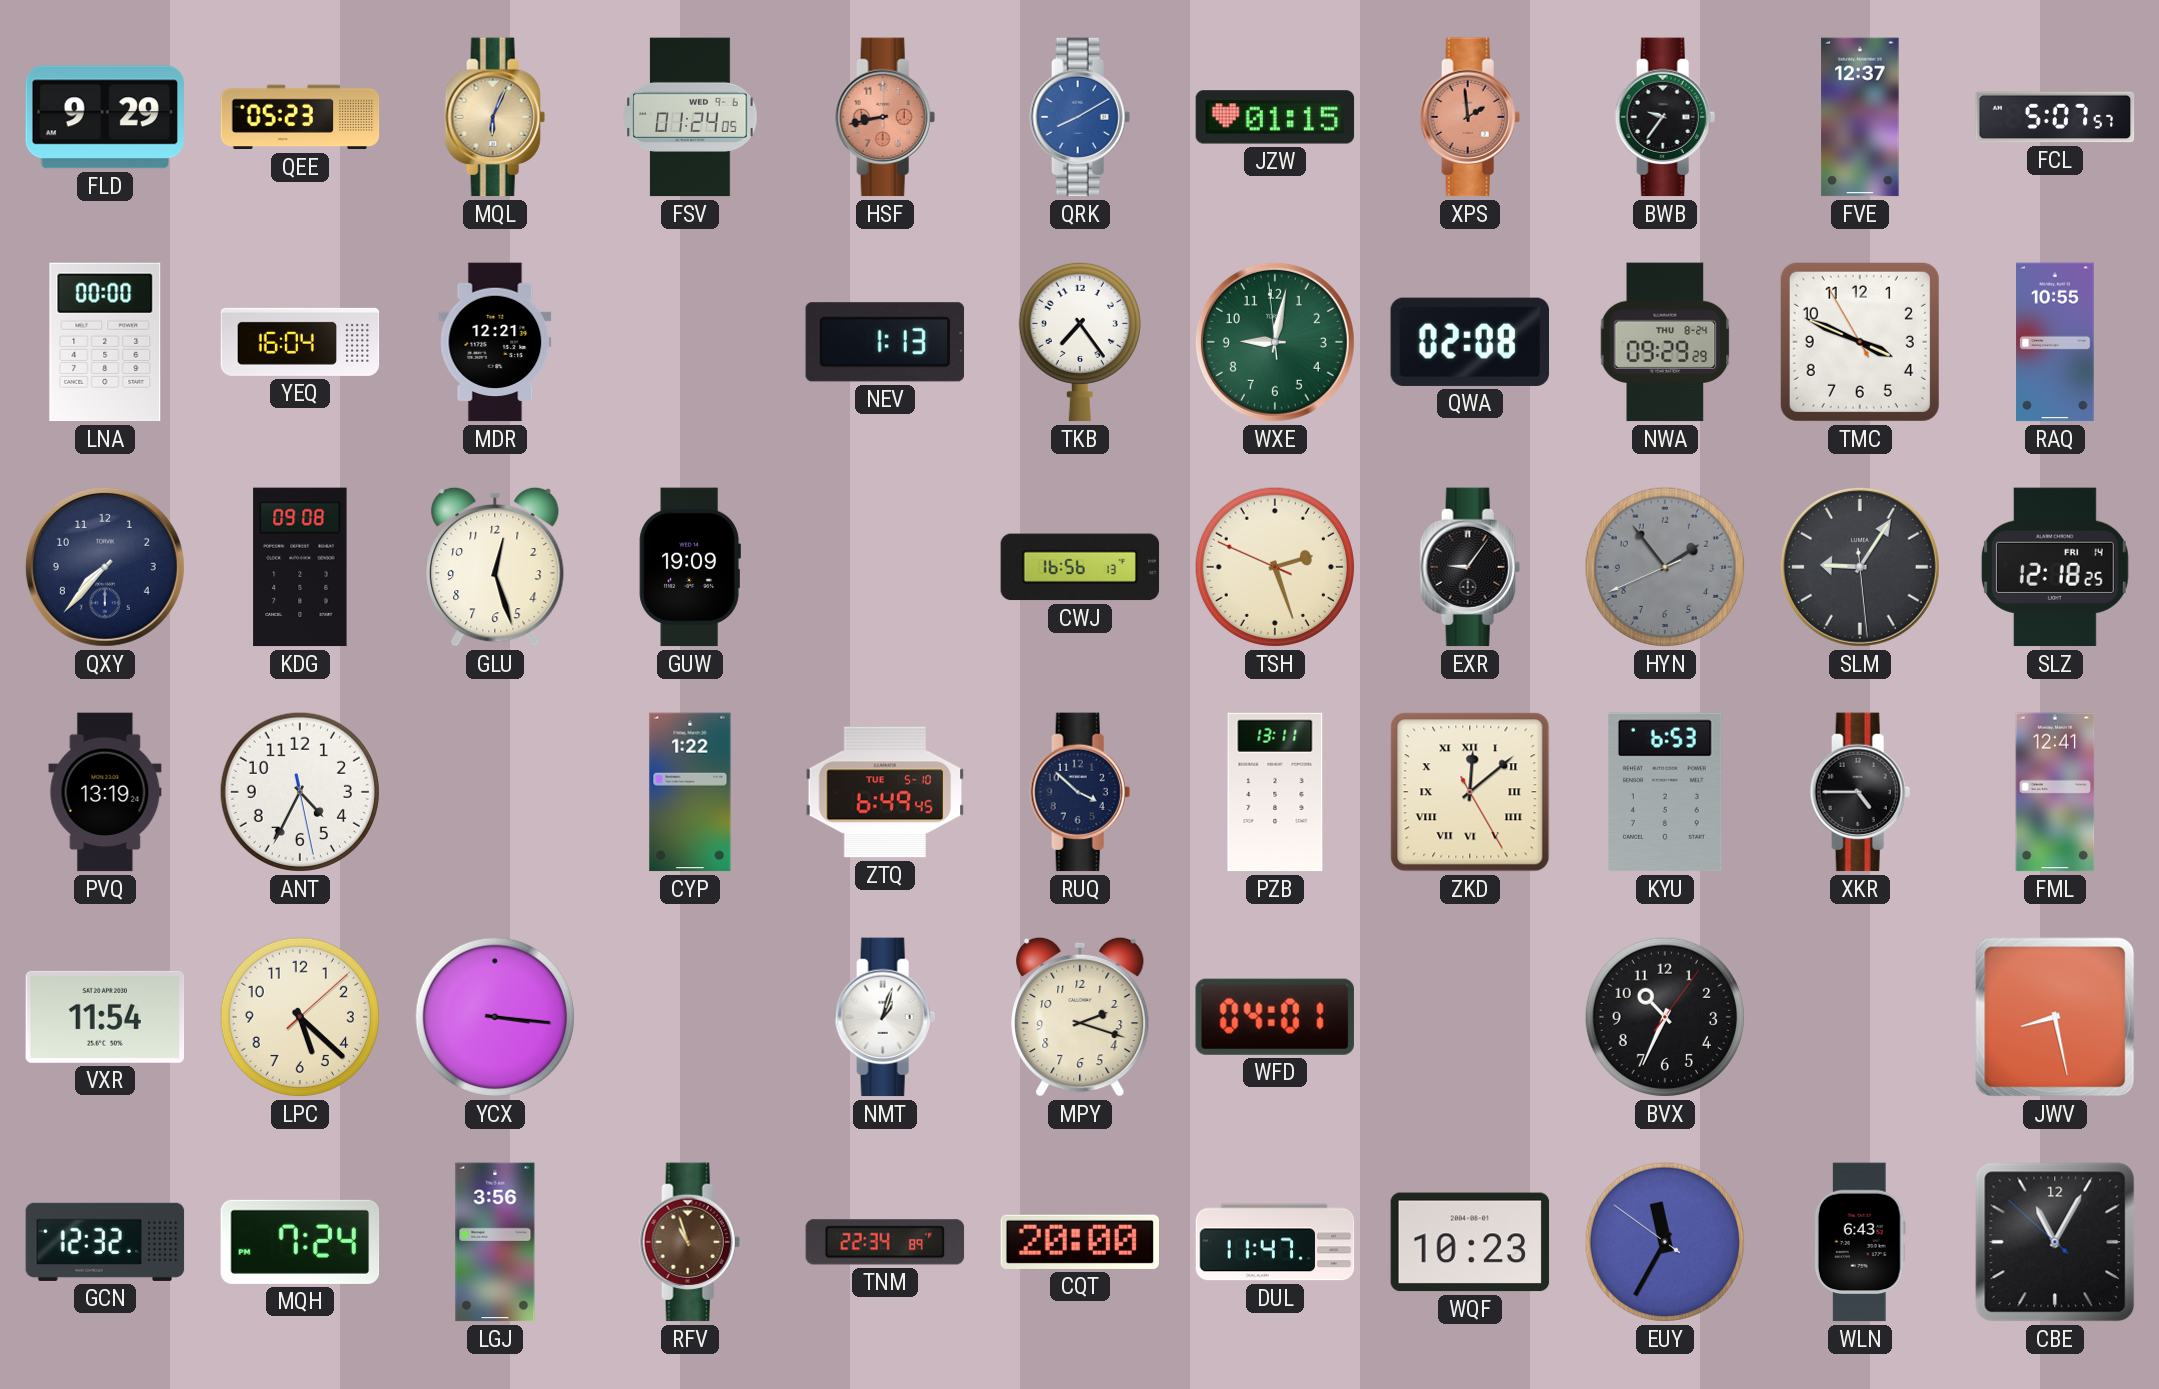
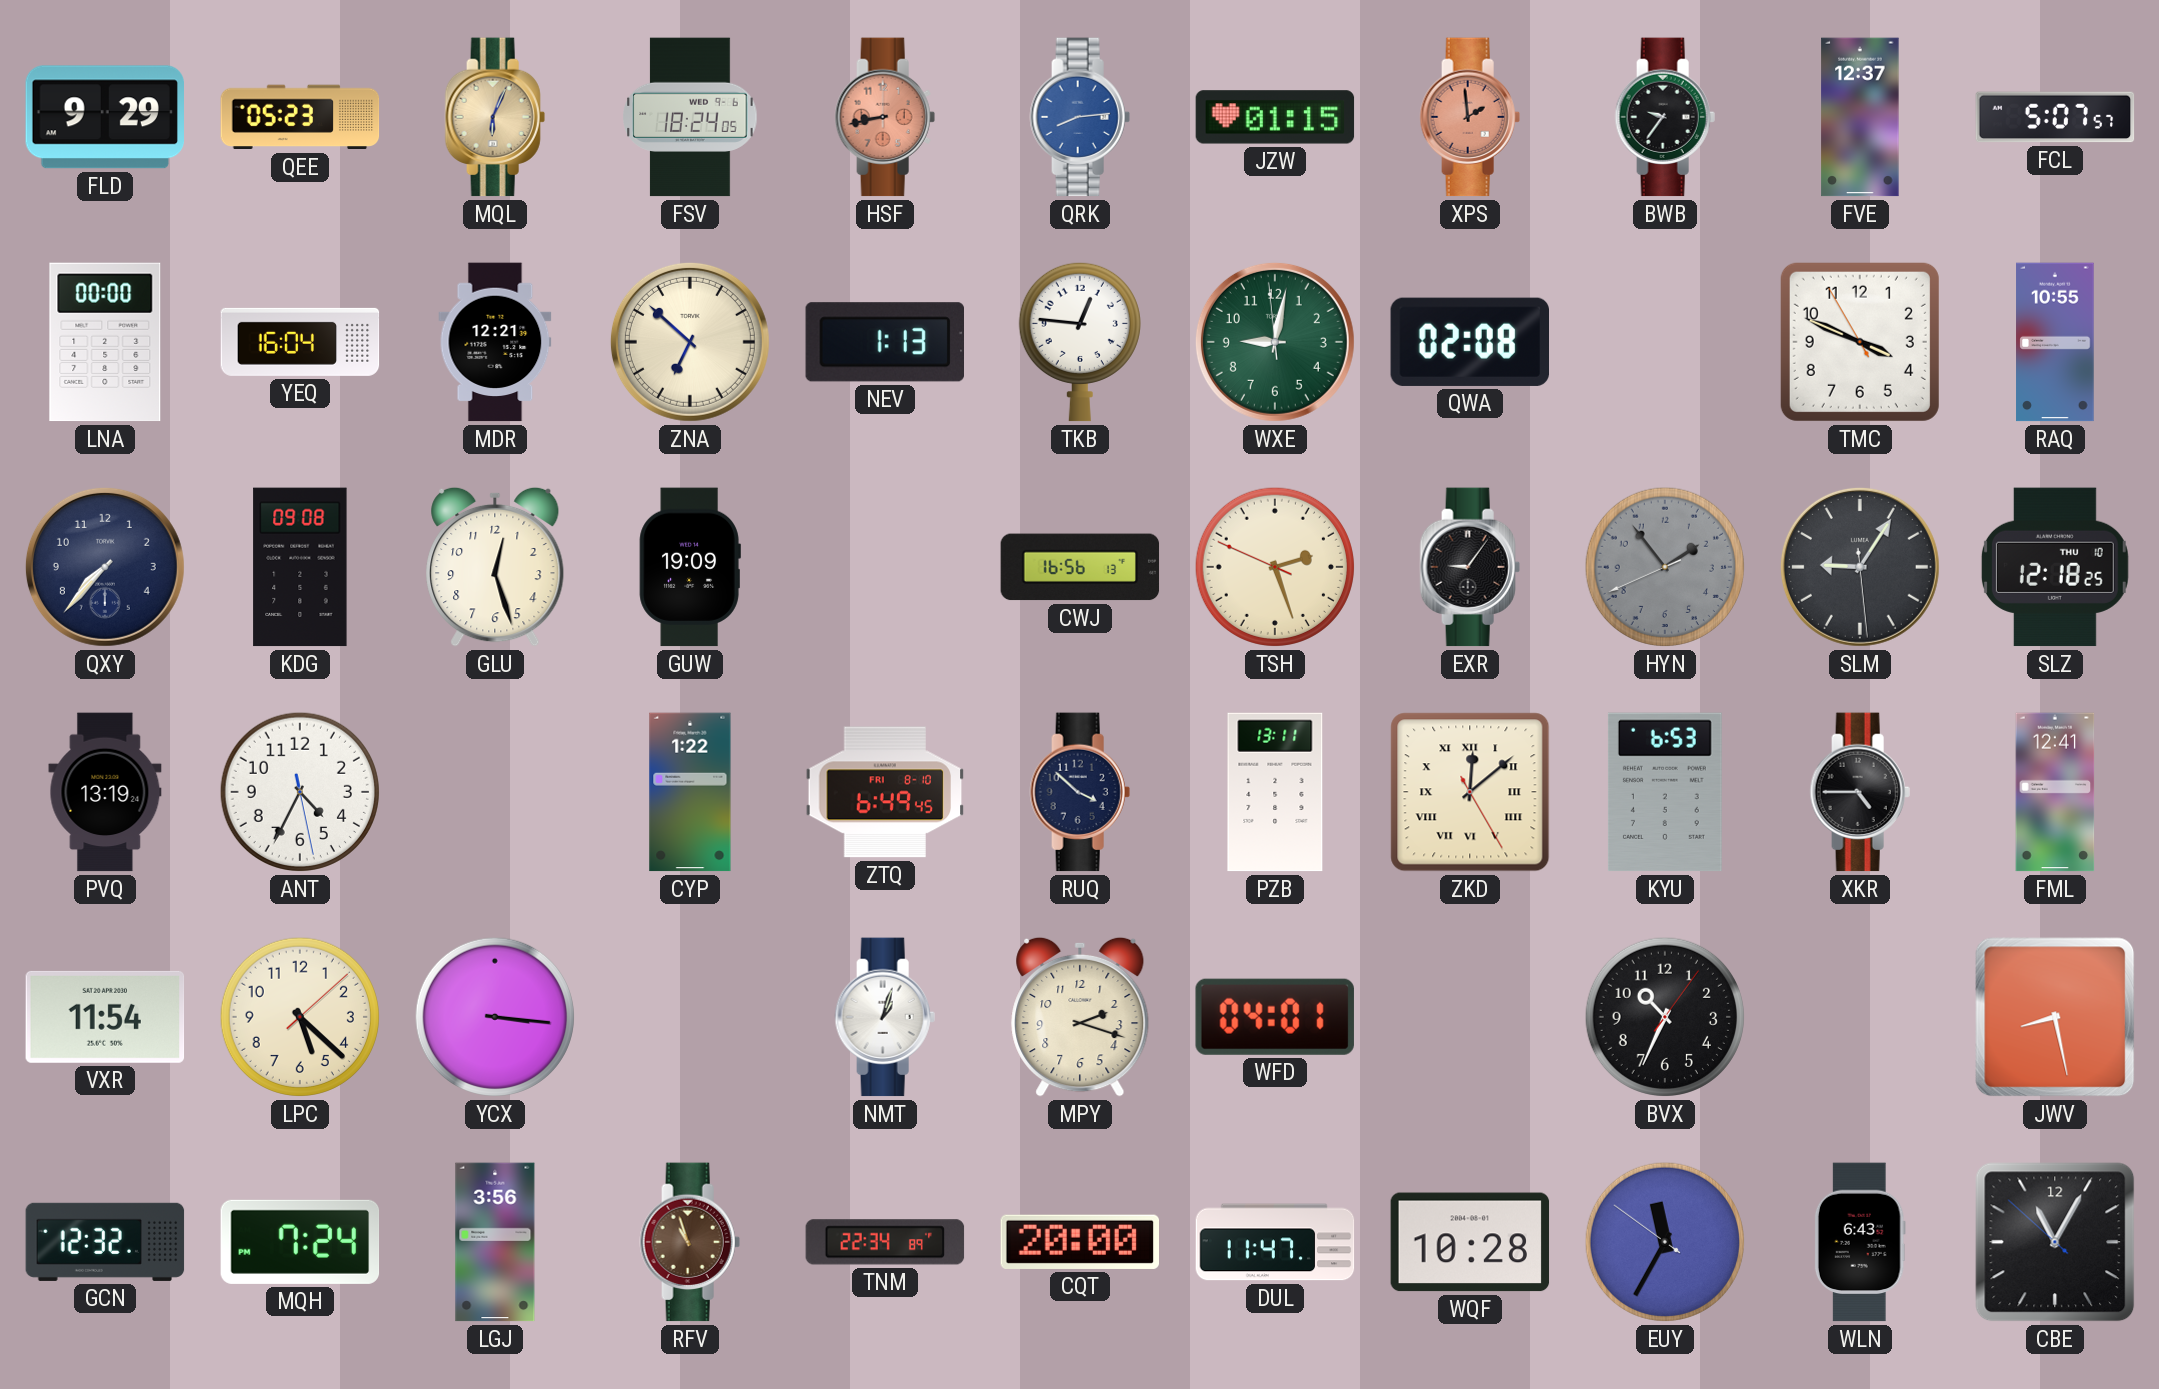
FSV: 01:24 -> 18:24 (690, 117)
QRK: 8:10 -> 8:14 (1080, 117)
ZNA: none -> 6:52 (690, 342)
TKB: 7:24 -> 12:46 (1080, 342)
NWA: 09:29 -> none (1665, 342)
SLZ date: FRI 14 -> THU 10 (2055, 567)
ZTQ date: TUE 5-10 -> FRI 8-10 (885, 792)
WQF: 10:23 -> 10:28 (1470, 1242)
